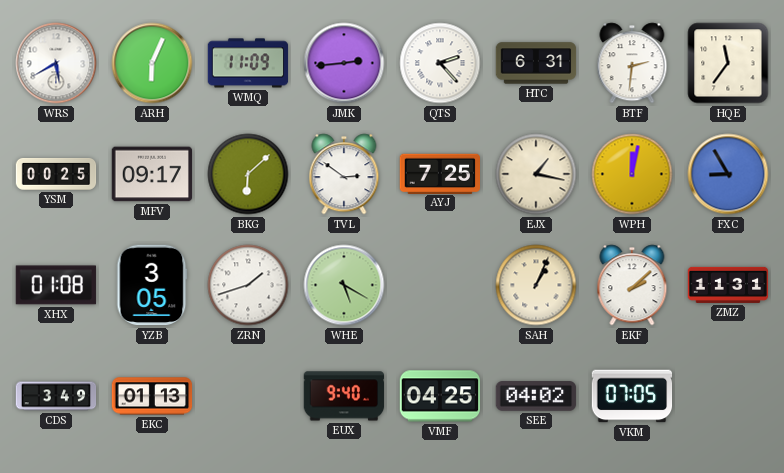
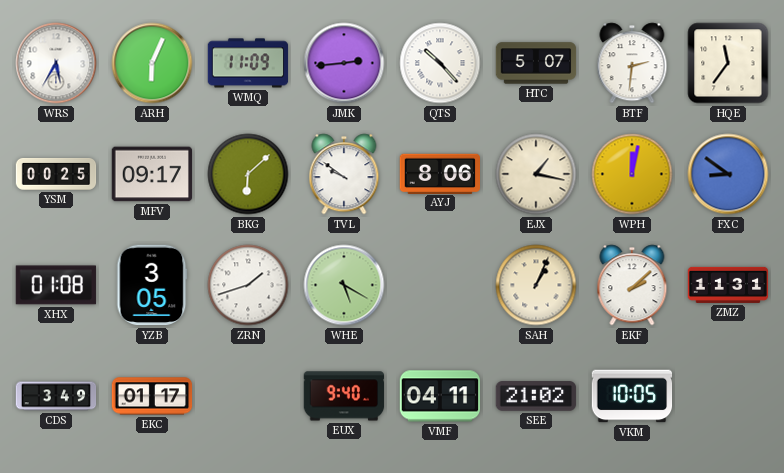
WRS: 5:40 -> 5:35 (56, 63)
QTS: 2:23 -> 10:23 (440, 63)
HTC: 6:31 -> 5:07 (536, 63)
TVL: 2:51 -> 9:51 (344, 174)
AYJ: 7:25 -> 8:06 (439, 173)
FXC: 8:55 -> 8:51 (728, 174)
EKC: 01:13 -> 01:17 (152, 396)
VMF: 04:25 -> 04:11 (440, 396)
SEE: 04:02 -> 21:02 (536, 396)
VKM: 07:05 -> 10:05 (632, 396)
